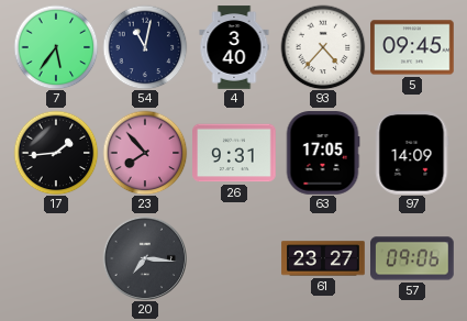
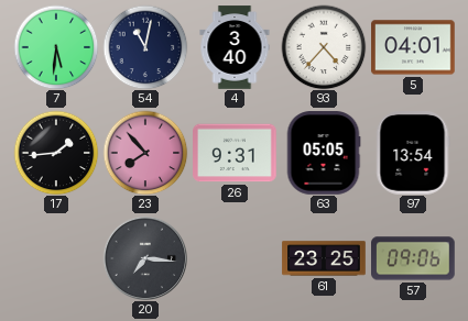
7: 5:36 -> 5:31 (56, 47)
5: 09:45 -> 04:01 (413, 47)
63: 17:05 -> 05:05 (324, 153)
97: 14:09 -> 13:54 (413, 153)
61: 23:27 -> 23:25 (324, 258)
